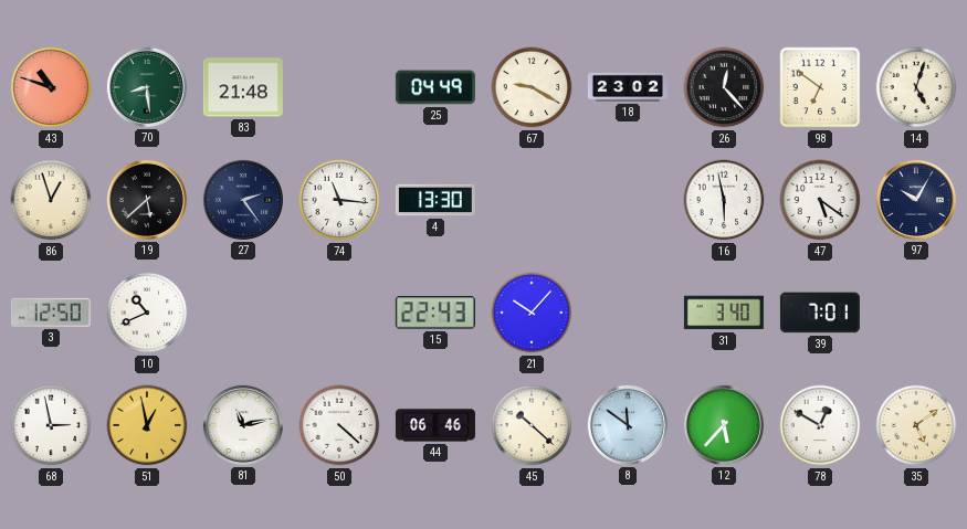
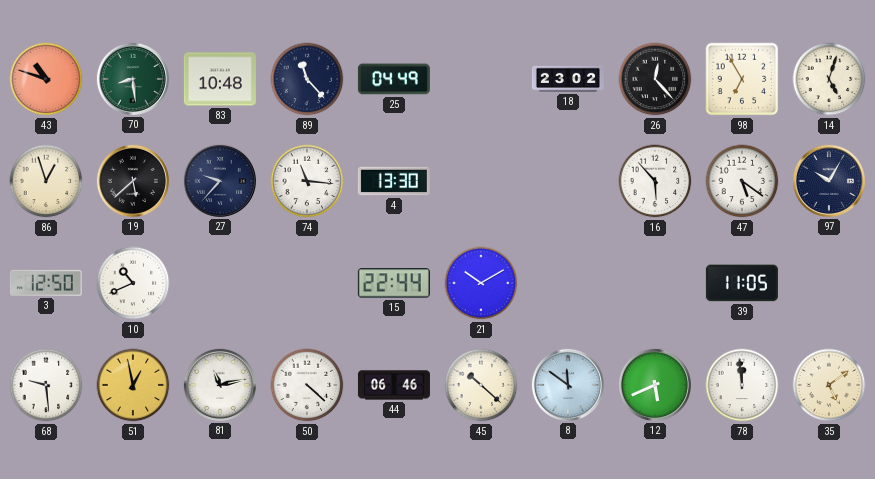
83: 21:48 -> 10:48 (220, 79)
89: none -> 11:23 (307, 79)
67: 9:20 -> none (532, 87)
98: 6:51 -> 6:55 (742, 79)
27: 2:24 -> 9:37 (220, 181)
16: 5:58 -> 5:53 (655, 181)
15: 22:43 -> 22:44 (394, 283)
21: 10:07 -> 10:10 (481, 283)
31: 3:40 -> none (724, 313)
39: 7:01 -> 11:05 (742, 283)
68: 2:58 -> 9:29 (46, 385)
12: 5:37 -> 5:41 (655, 385)
78: 12:50 -> 11:59 (742, 385)
